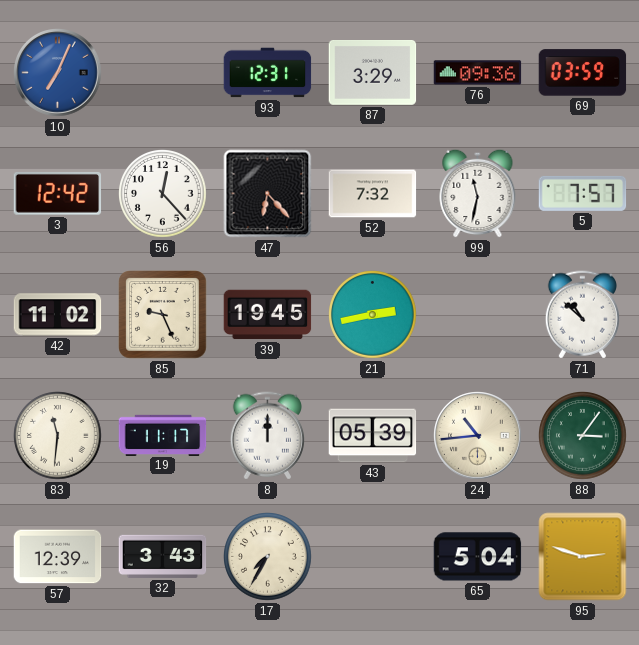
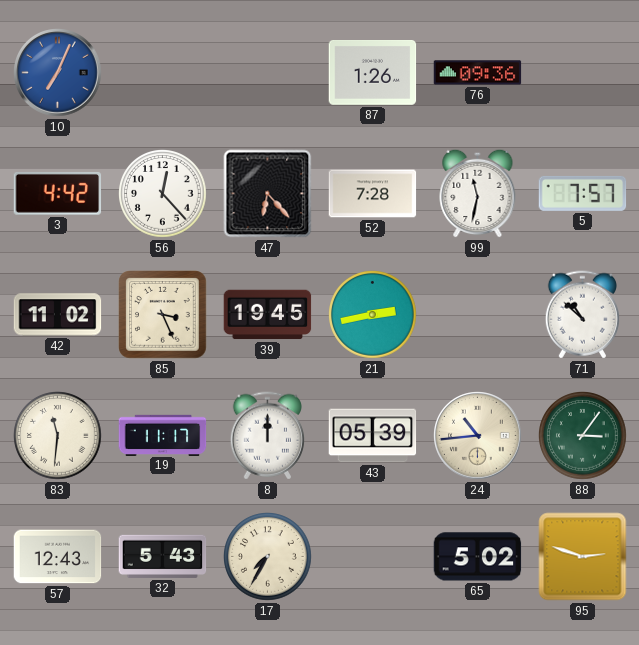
93: 12:31 -> none (268, 73)
87: 3:29 -> 1:26 (373, 73)
69: 03:59 -> none (583, 73)
3: 12:42 -> 4:42 (58, 193)
52: 7:32 -> 7:28 (373, 194)
85: 9:26 -> 3:26 (163, 315)
57: 12:39 -> 12:43 (58, 557)
32: 3:43 -> 5:43 (163, 556)
65: 5:04 -> 5:02 (478, 557)
